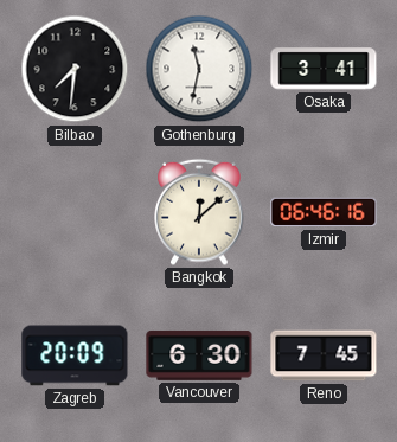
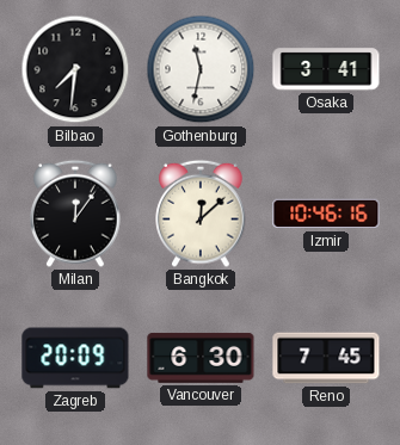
Milan: none -> 12:06 (75, 214)
Izmir: 06:46 -> 10:46 (326, 214)
